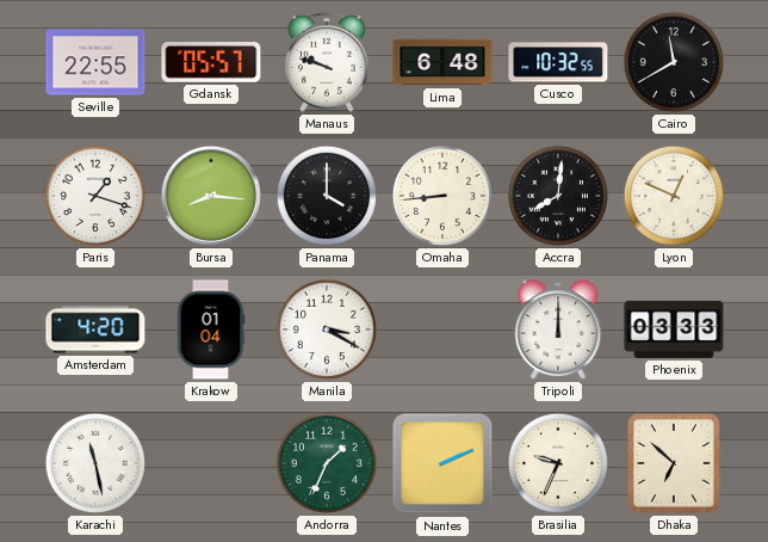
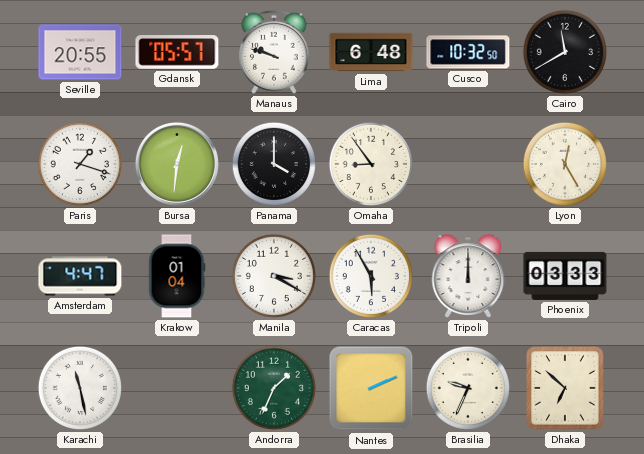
Seville: 22:55 -> 20:55 (80, 52)
Cusco: 10:32:55 -> 10:32:50 (468, 52)
Bursa: 8:16 -> 12:31 (177, 164)
Omaha: 8:44 -> 8:54 (371, 164)
Accra: 8:01 -> none (558, 196)
Lyon: 12:49 -> 12:25 (565, 164)
Amsterdam: 4:20 -> 4:47 (80, 276)
Caracas: none -> 5:55 (371, 276)
